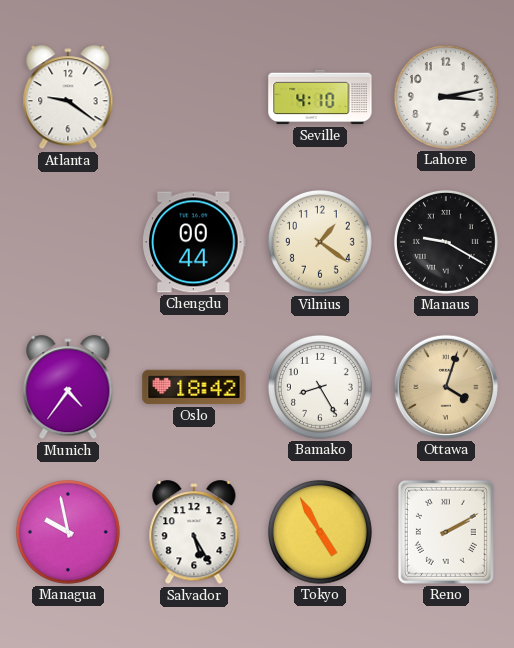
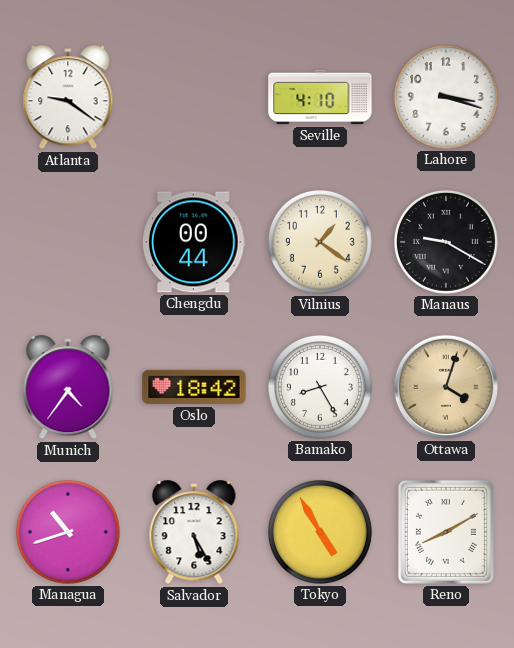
Lahore: 3:13 -> 3:18 (446, 97)
Managua: 9:58 -> 10:42 (68, 532)
Reno: 2:10 -> 8:10 (446, 532)
